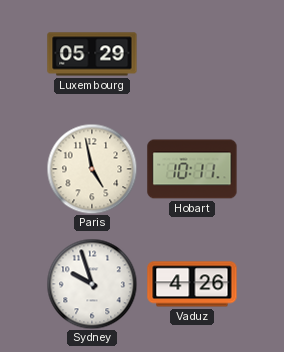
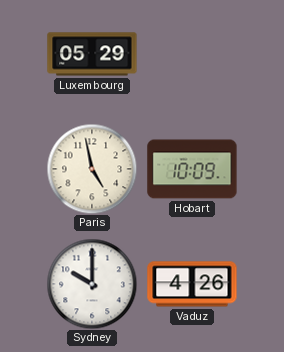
Hobart: 10:11 -> 10:09 (192, 169)
Sydney: 9:57 -> 10:00 (92, 284)
